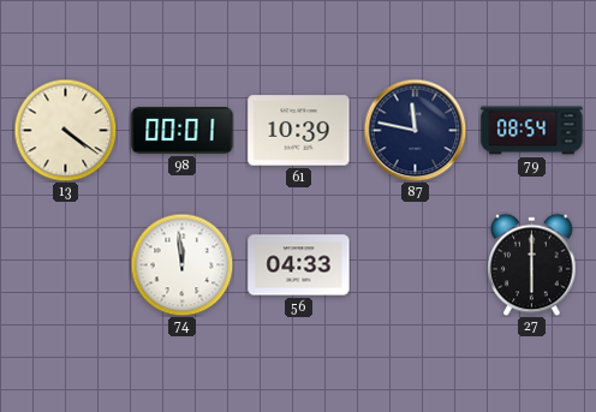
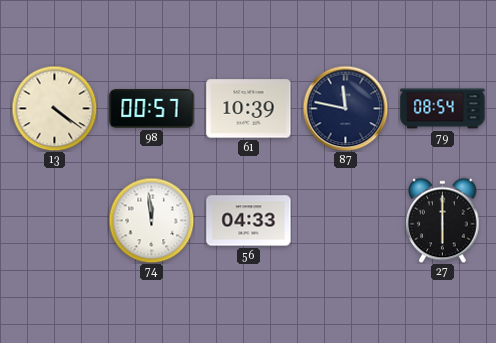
98: 00:01 -> 00:57 (152, 109)
